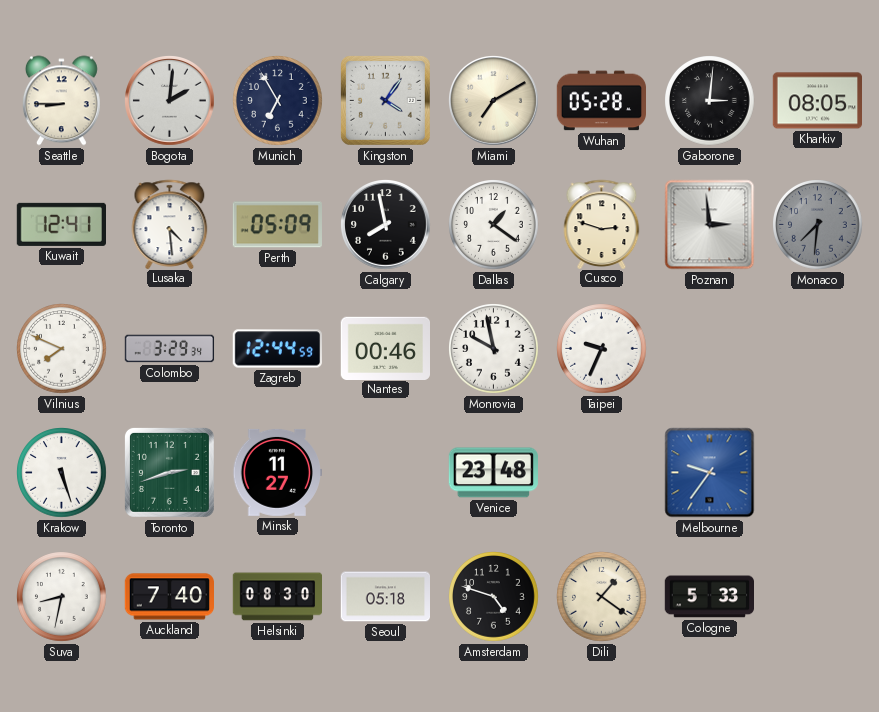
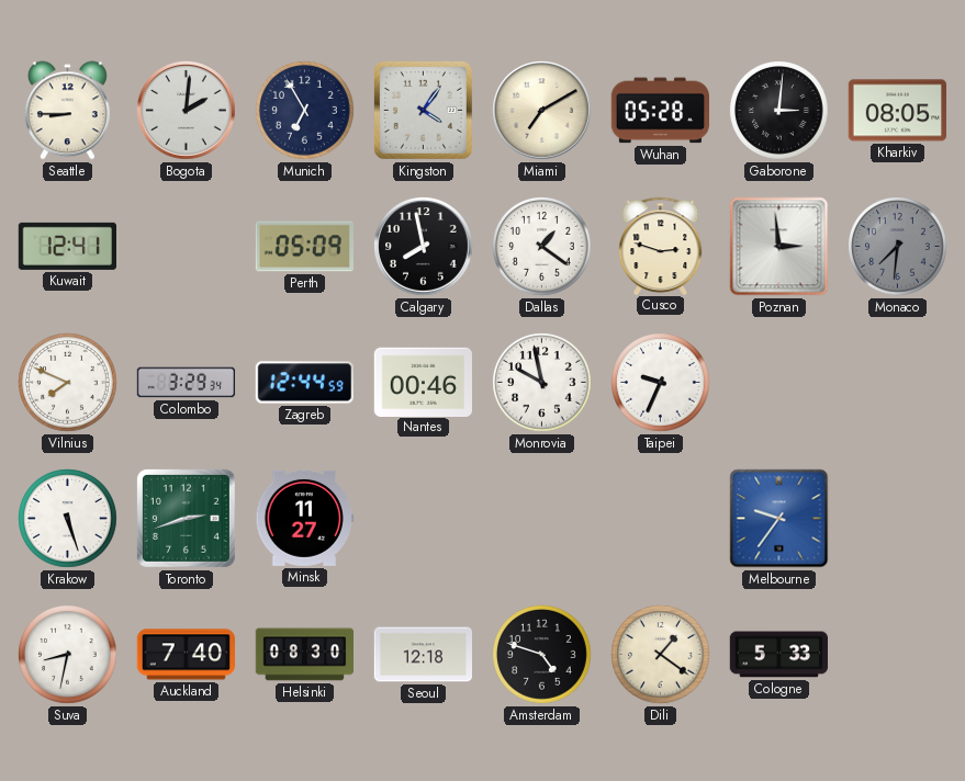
Lusaka: 4:29 -> none (170, 224)
Venice: 23:48 -> none (493, 473)
Seoul: 05:18 -> 12:18 (424, 655)
